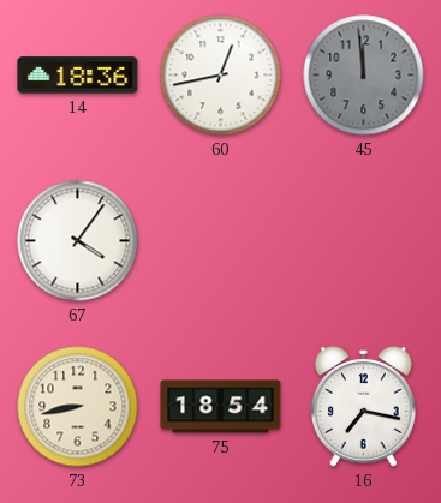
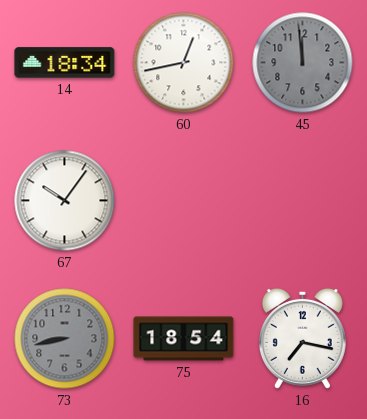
14: 18:36 -> 18:34 (65, 63)
67: 4:06 -> 10:06 (65, 201)
73 dial: cream -> grey (65, 339)
